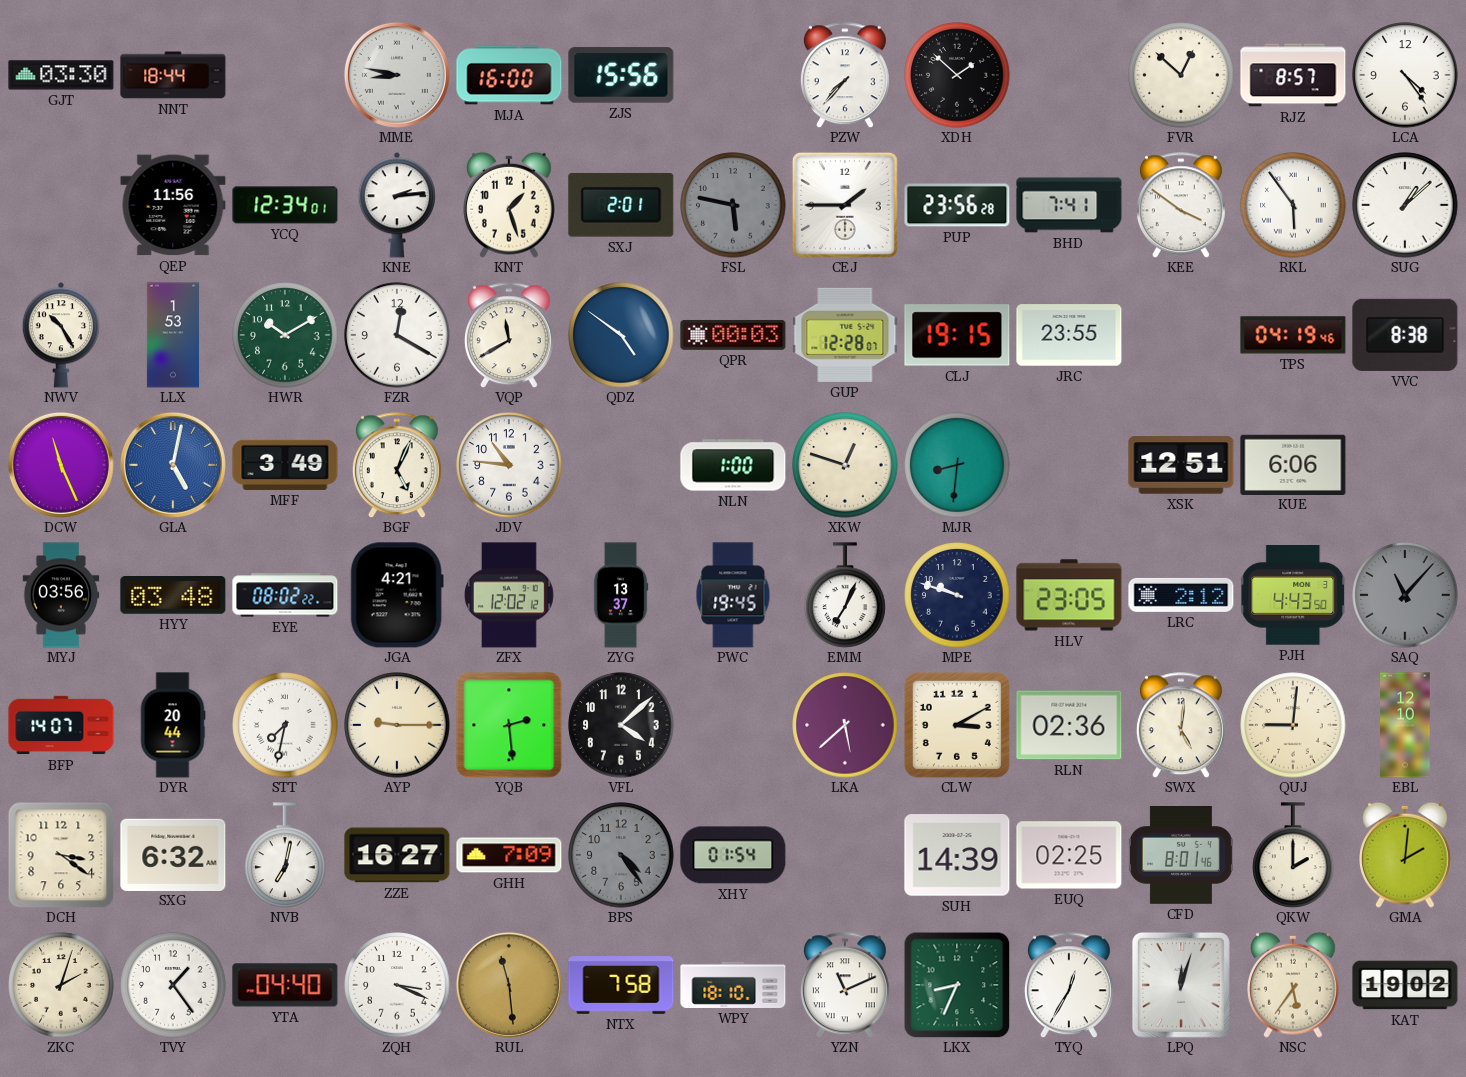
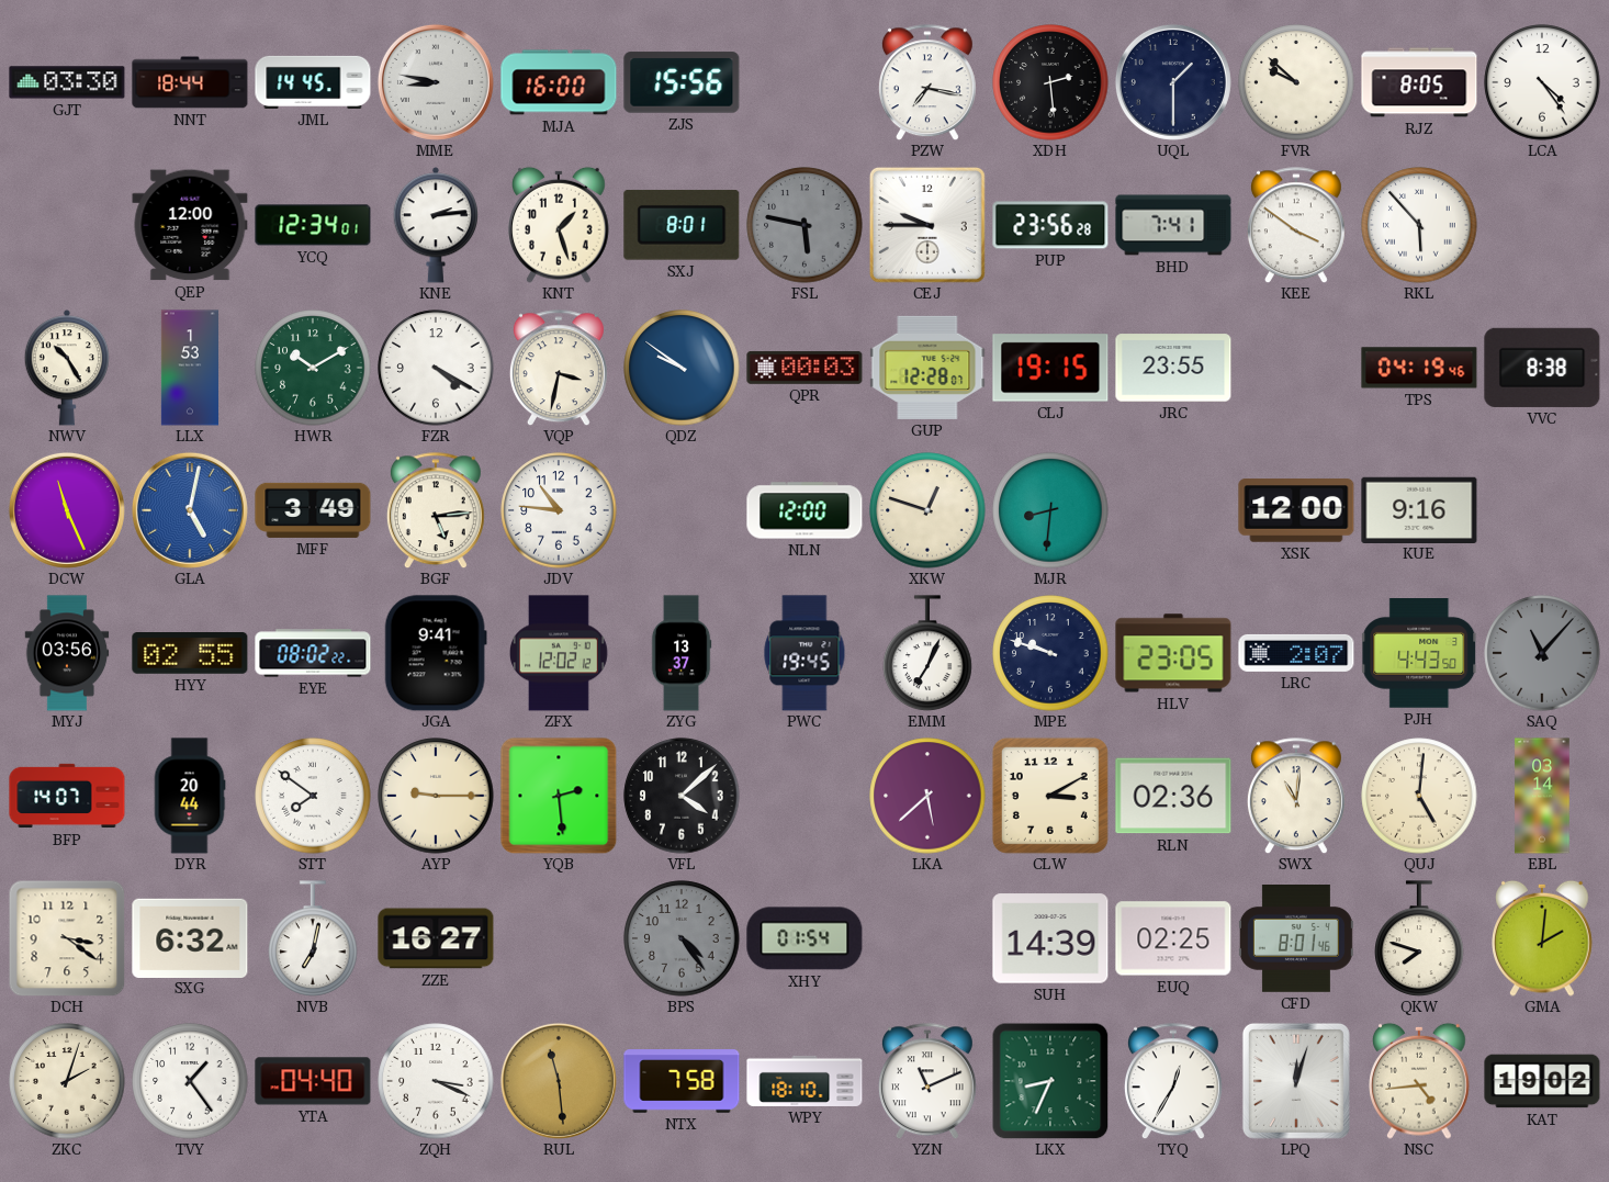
JML: none -> 14:45 (313, 82)
PZW: 7:37 -> 7:17 (927, 82)
XDH: 1:52 -> 2:29 (1050, 82)
UQL: none -> 1:30 (1173, 82)
FVR: 12:52 -> 9:52 (1296, 82)
RJZ: 8:57 -> 8:05 (1419, 82)
QEP: 11:56 -> 12:00 (190, 225)
SXJ: 2:01 -> 8:01 (682, 225)
CEJ: 1:45 -> 9:45 (927, 225)
RKL: 5:54 -> 5:53 (1419, 225)
SUG: 1:08 -> none (1405, 205)
FZR: 12:20 -> 4:20 (436, 368)
VQP: 11:40 -> 3:32 (559, 368)
QDZ: 4:51 -> 9:51 (682, 368)
BGF: 5:04 -> 5:14 (436, 510)
NLN: 1:00 -> 12:00 (804, 510)
XSK: 12:51 -> 12:00 (1296, 510)
KUE: 6:06 -> 9:16 (1419, 509)
HYY: 03:48 -> 02:55 (190, 654)
JGA: 4:21 -> 9:41 (436, 653)
LRC: 2:12 -> 2:07 (1296, 653)
STT: 7:32 -> 7:51 (313, 796)
SWX: 5:01 -> 11:01 (1296, 796)
QUJ: 9:01 -> 5:01 (1419, 796)
EBL: 12:10 -> 03:14 (1542, 796)
GHH: 7:09 -> none (509, 855)
QKW: 2:00 -> 7:48 (1419, 938)
NSC: 5:36 -> 4:44 (1419, 1081)
